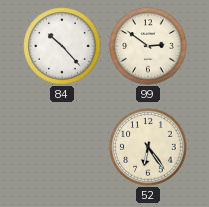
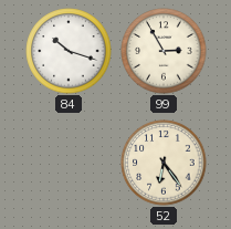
84: 10:23 -> 10:18 (69, 51)
99: 2:51 -> 2:55 (164, 51)
